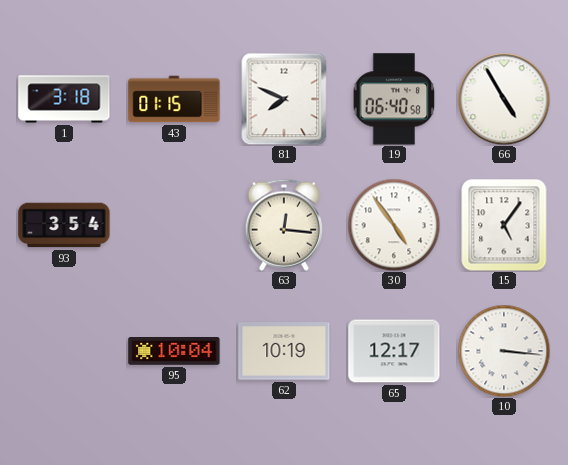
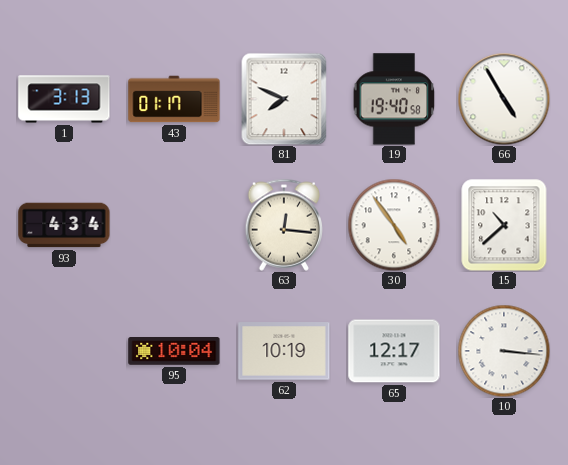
1: 3:18 -> 3:13 (64, 99)
43: 01:15 -> 01:17 (174, 99)
19: 06:40 -> 19:40 (394, 99)
93: 3:54 -> 4:34 (64, 225)
15: 5:06 -> 10:38 (504, 225)
